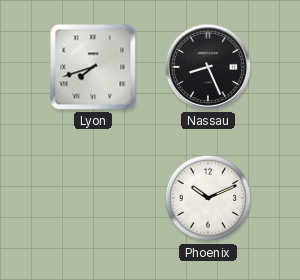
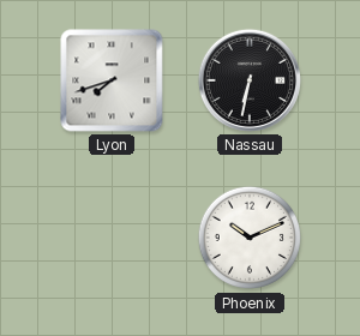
Nassau: 8:26 -> 6:32 (250, 80)
